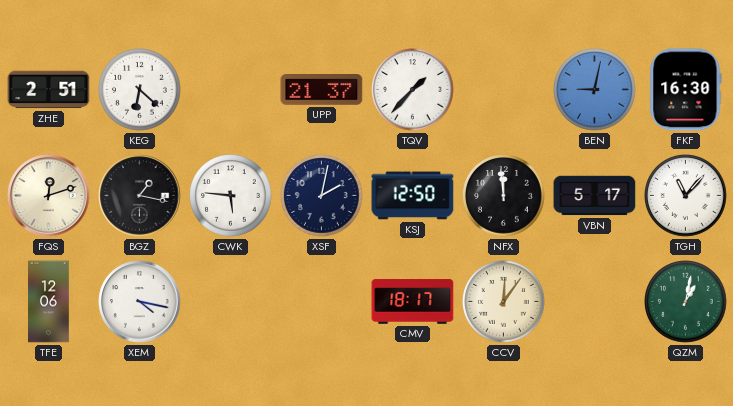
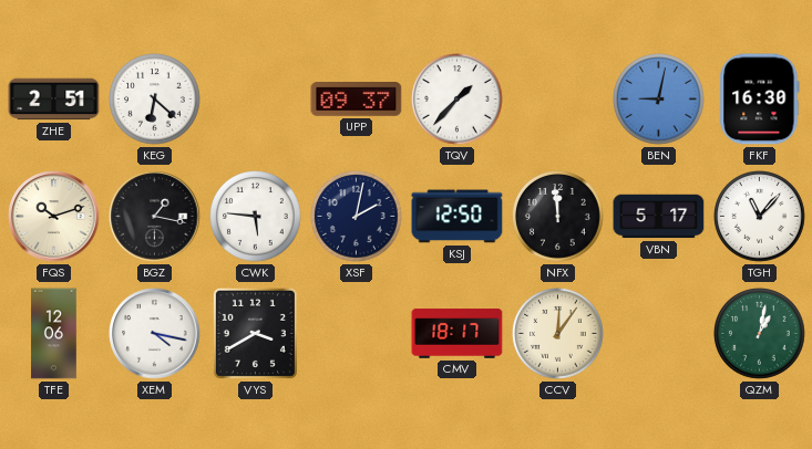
UPP: 21:37 -> 09:37 (357, 100)
FQS: 12:12 -> 10:12 (54, 217)
VYS: none -> 3:40 (255, 333)
